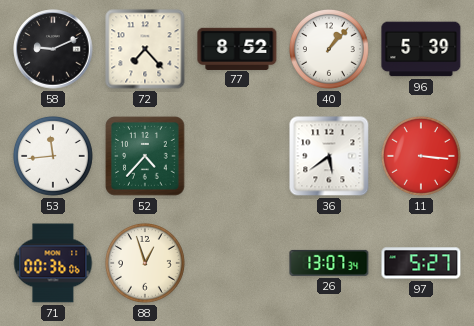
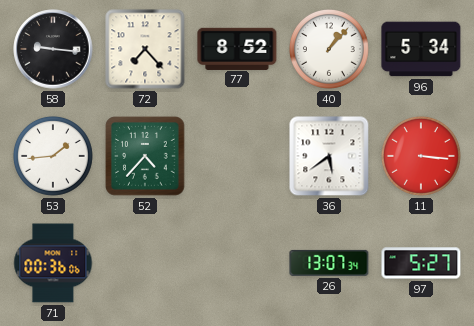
58: 9:11 -> 9:16 (53, 49)
96: 5:39 -> 5:34 (421, 49)
53: 11:44 -> 1:44 (53, 156)
88: 12:57 -> none (145, 263)
